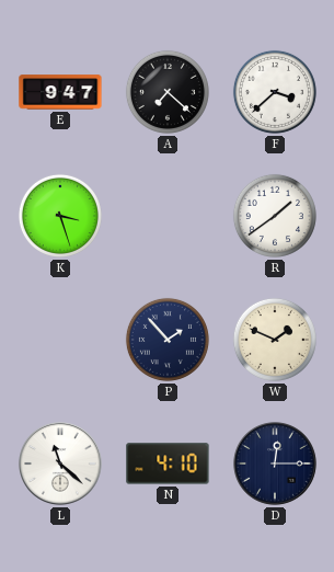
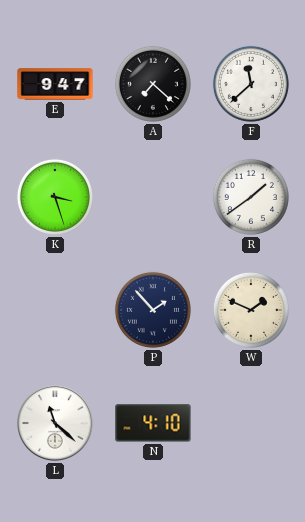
F: 3:38 -> 11:38 (251, 84)
D: 12:15 -> none (275, 464)
